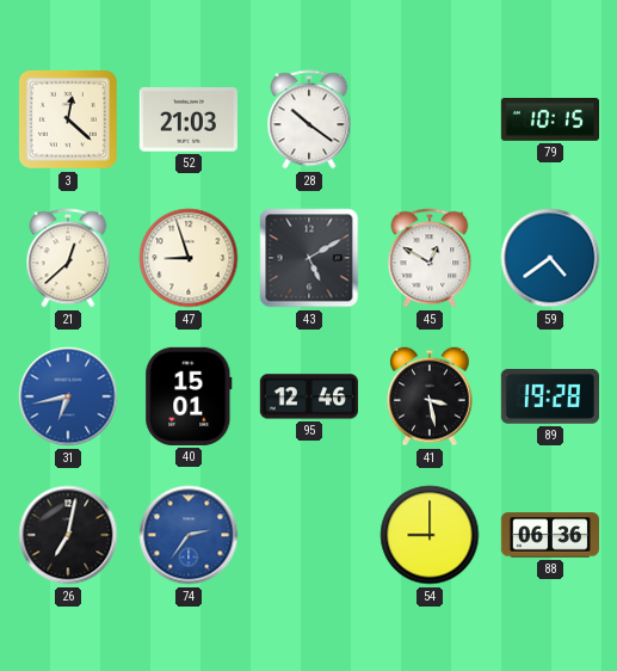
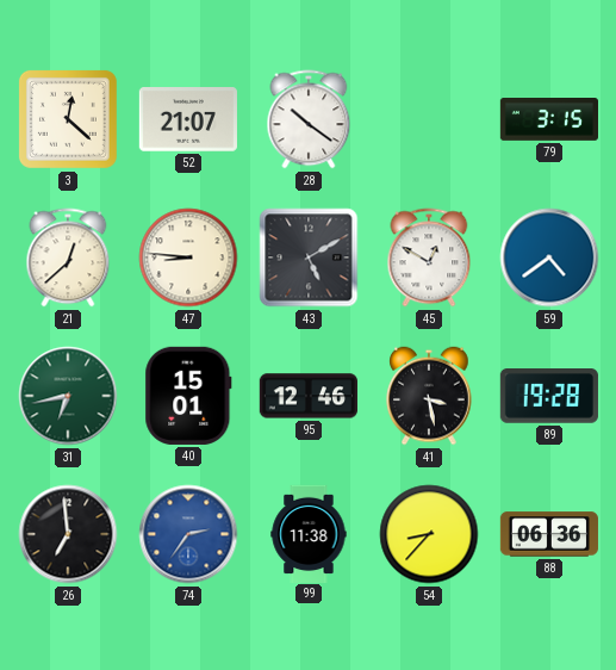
52: 21:03 -> 21:07 (188, 119)
79: 10:15 -> 3:15 (548, 120)
47: 8:57 -> 8:46 (188, 258)
31 dial: blue -> green (68, 396)
26: 7:02 -> 6:59 (68, 534)
99: none -> 11:38 (309, 533)
54: 9:00 -> 8:37 (429, 534)
